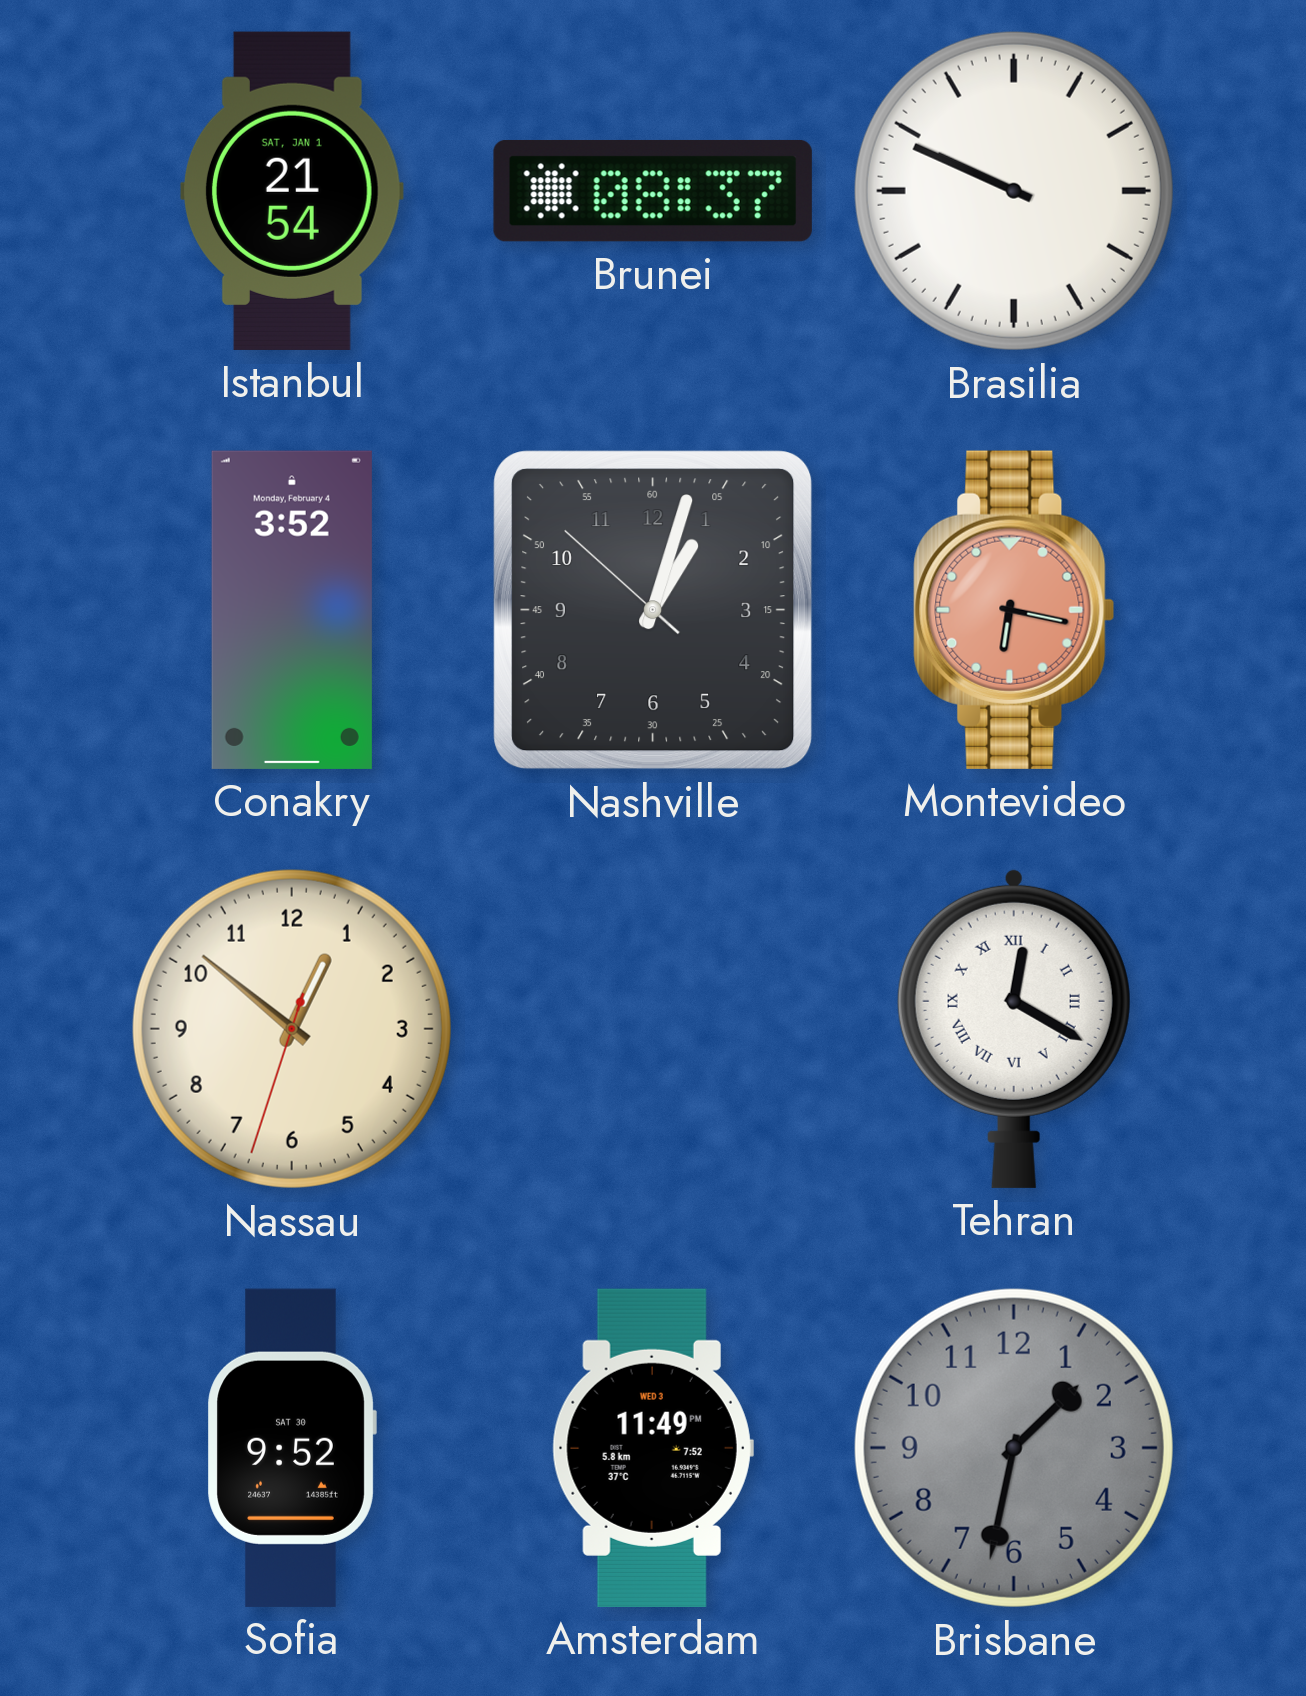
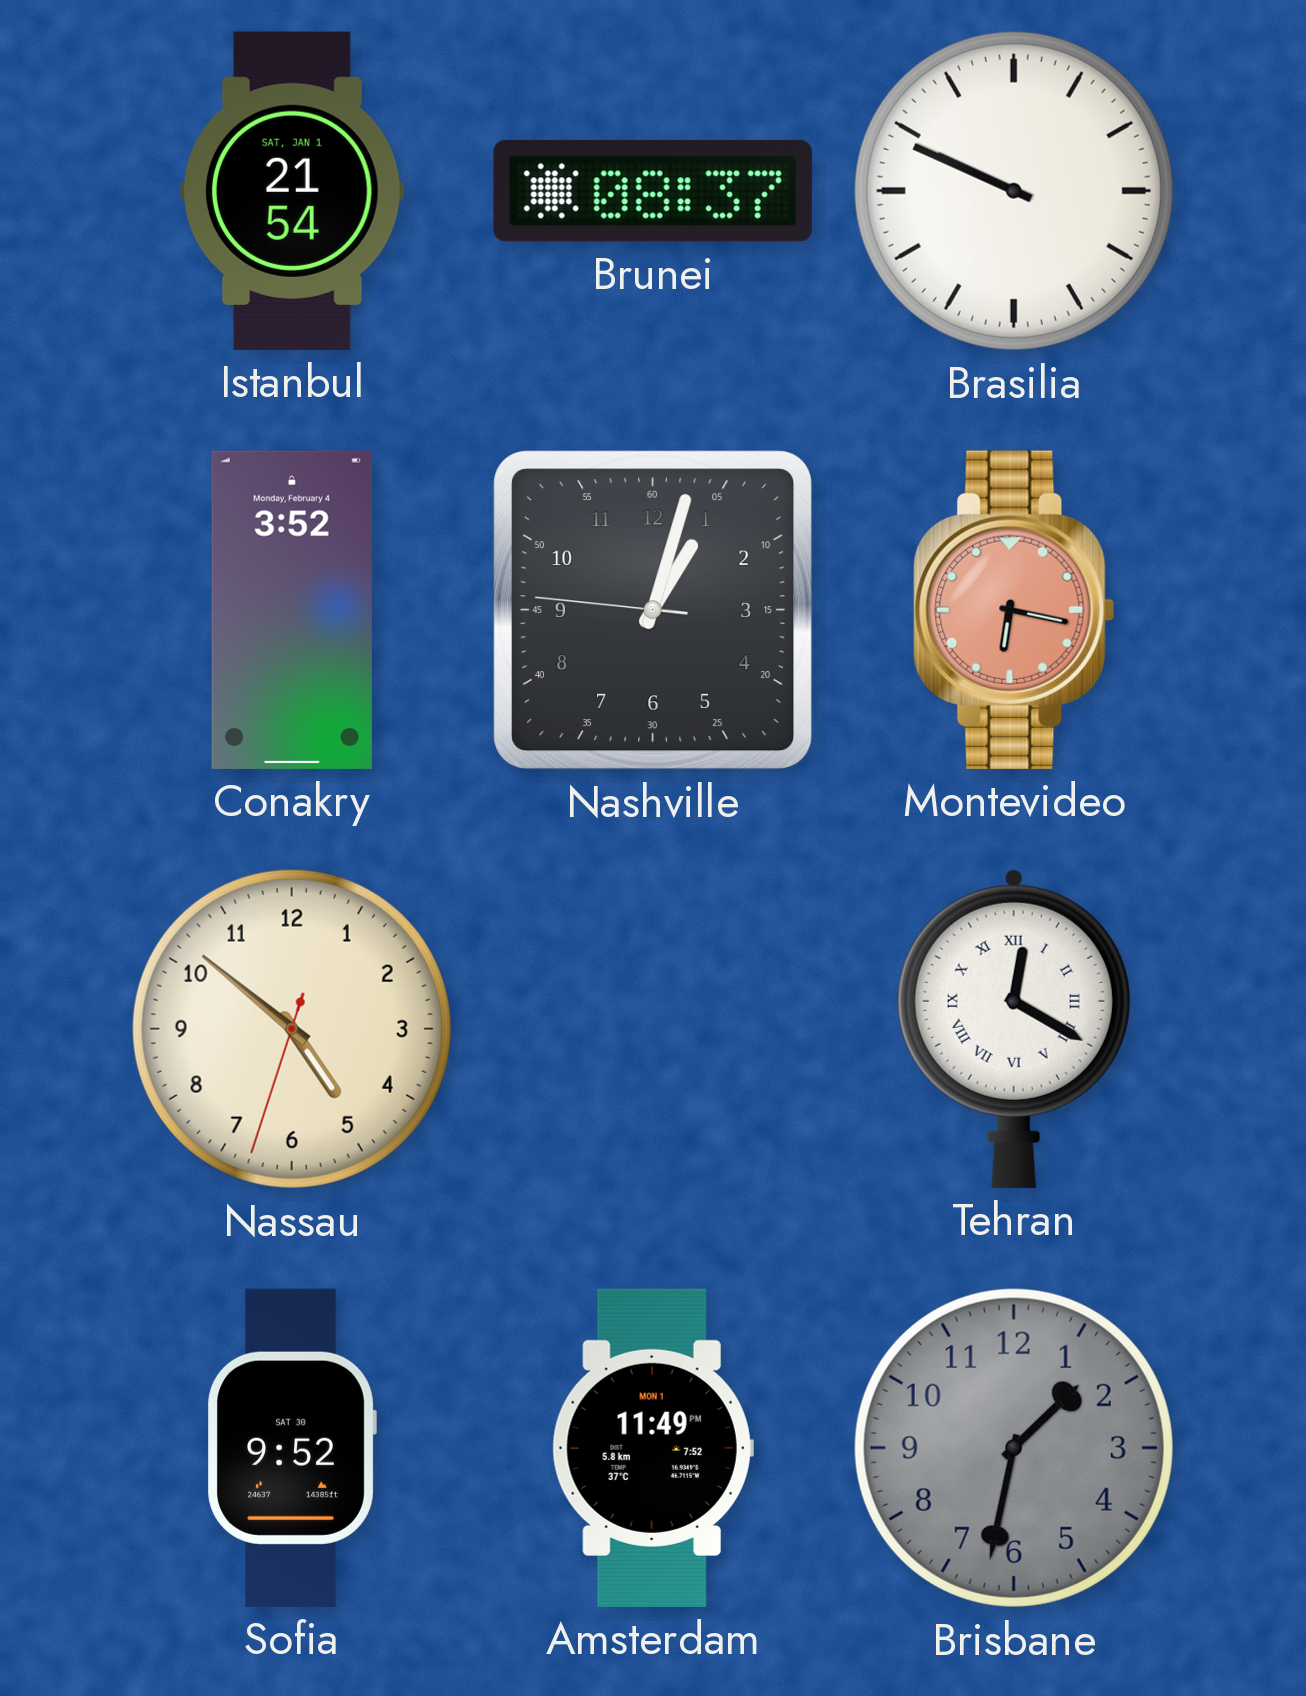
Nashville: 1:02:52 -> 1:02:46 (654, 611)
Nassau: 12:51 -> 4:51 (292, 1029)
Amsterdam date: WED 3 -> MON 1 (653, 1448)
